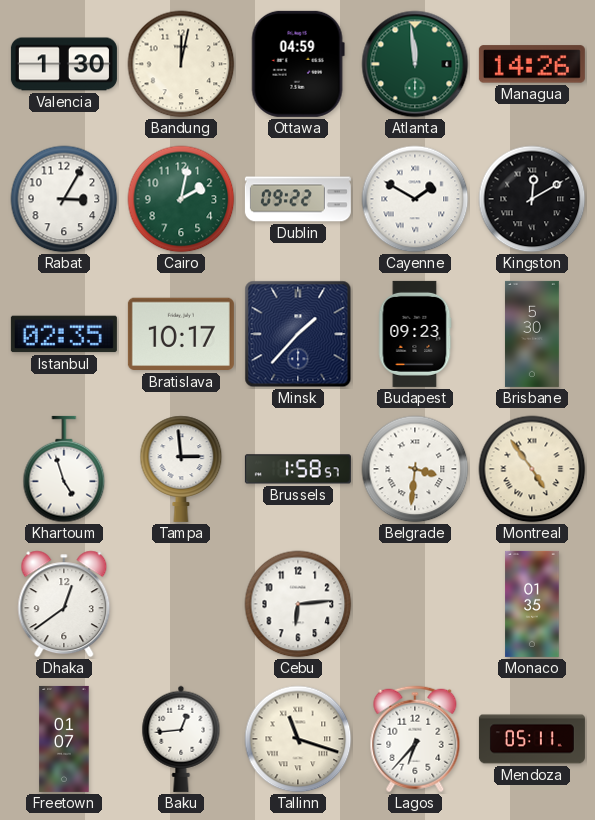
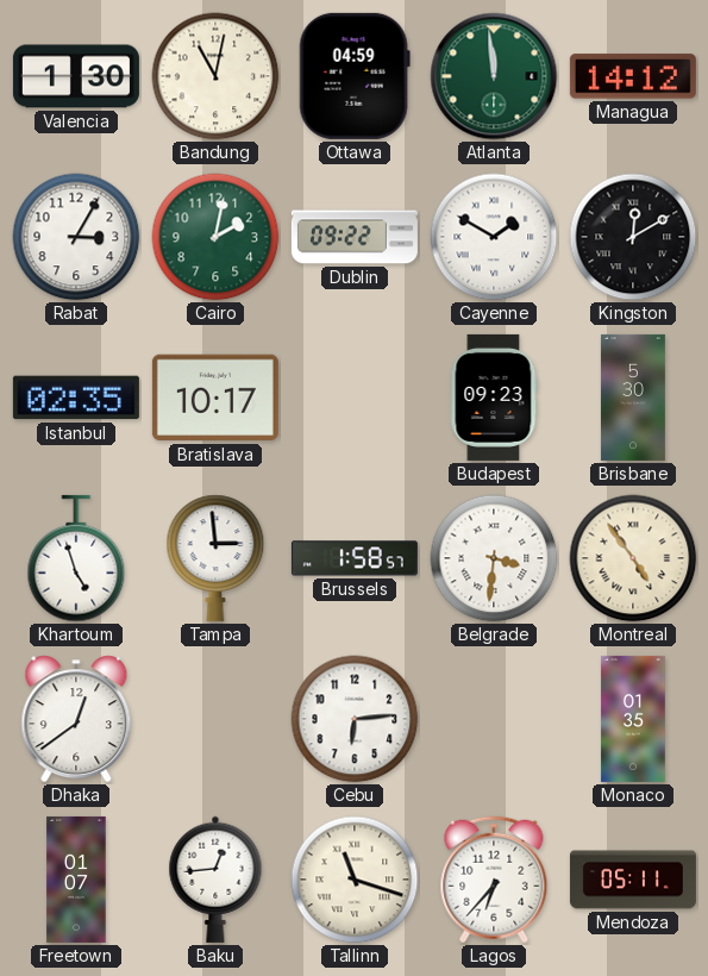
Bandung: 12:02 -> 11:02 (215, 76)
Managua: 14:26 -> 14:12 (633, 76)
Minsk: 1:37 -> none (298, 334)
